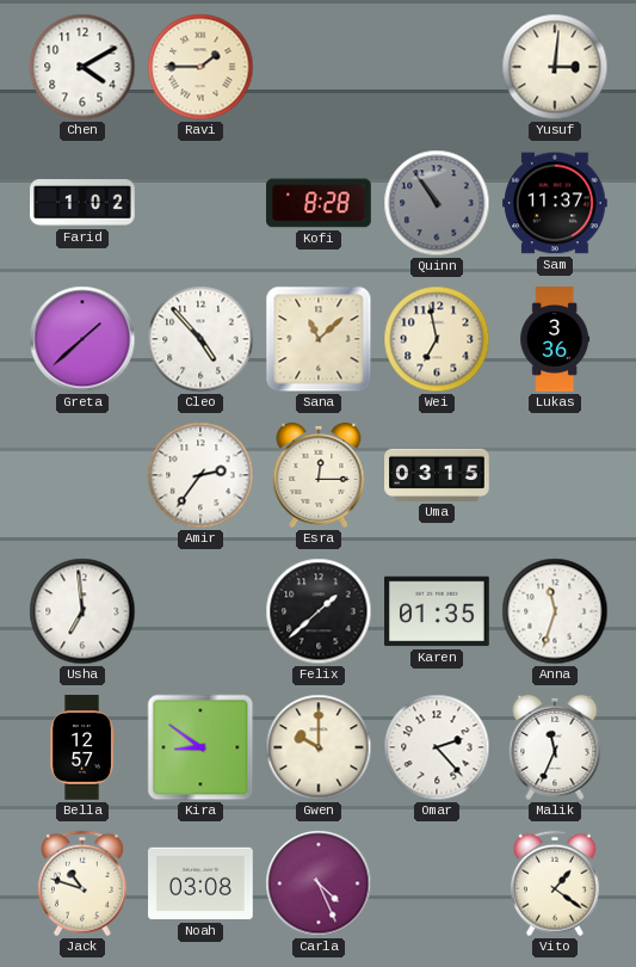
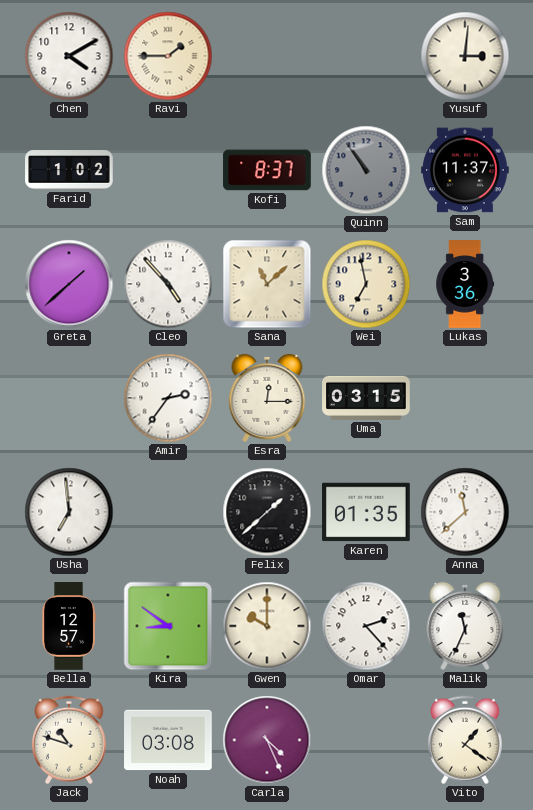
Kofi: 8:28 -> 8:37 (267, 170)
Anna: 11:33 -> 11:38 (465, 512)
